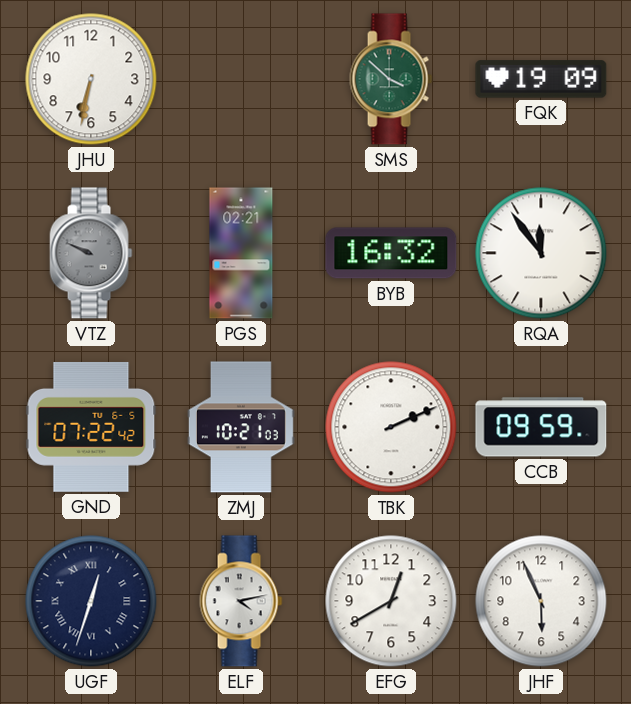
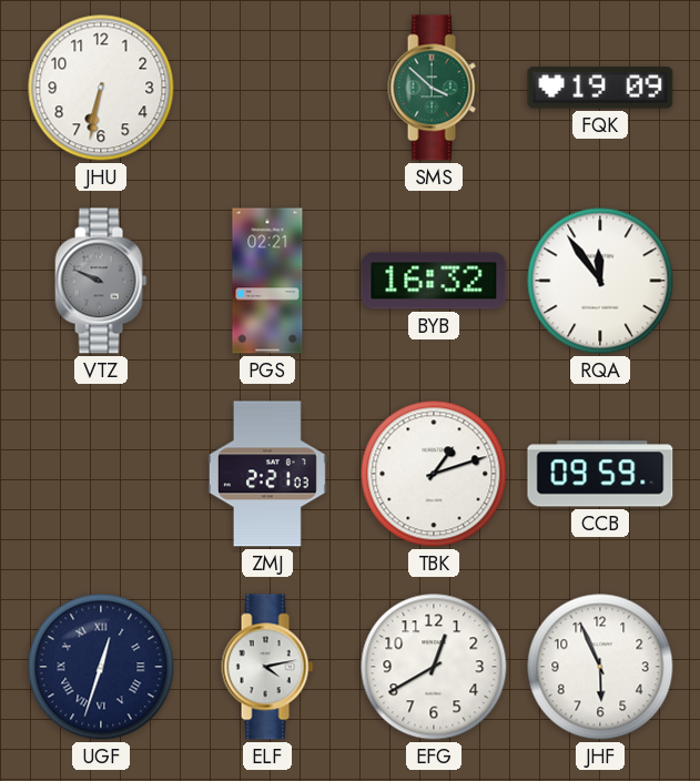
GND: 07:22 -> none (91, 427)
ZMJ: 10:21 -> 2:21 (267, 474)
TBK: 2:11 -> 1:12 (434, 474)
